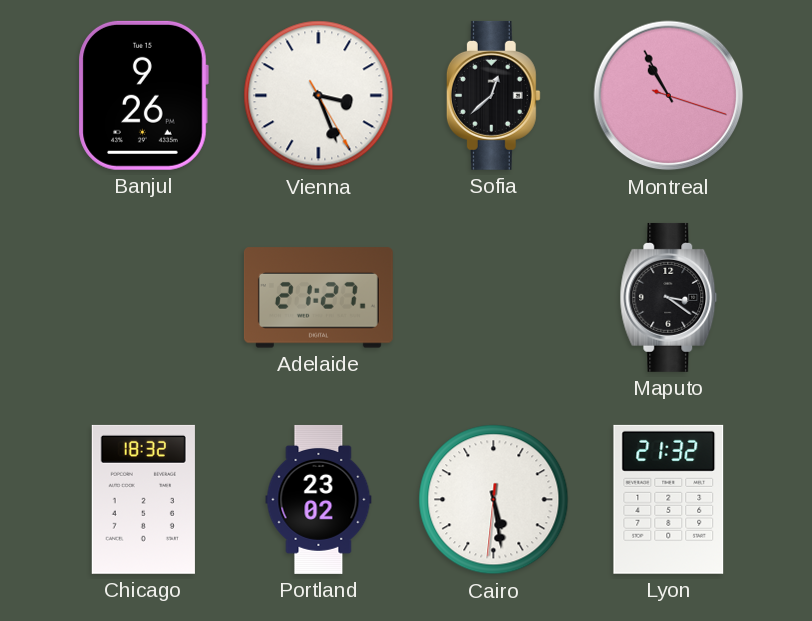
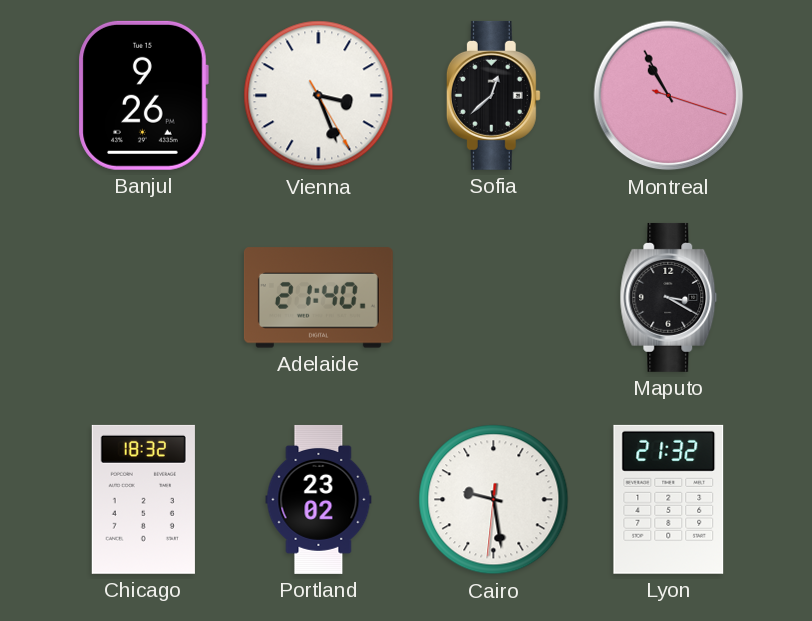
Adelaide: 21:27 -> 21:40 (318, 298)
Maputo: 3:21 -> 3:20 (669, 297)
Cairo: 5:28 -> 9:28 (494, 500)
